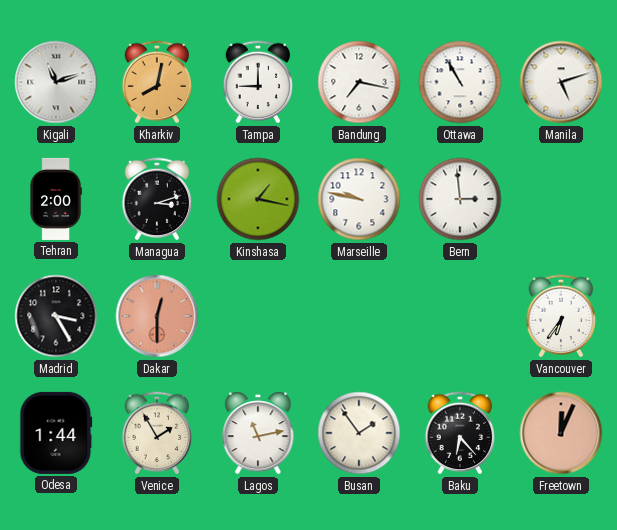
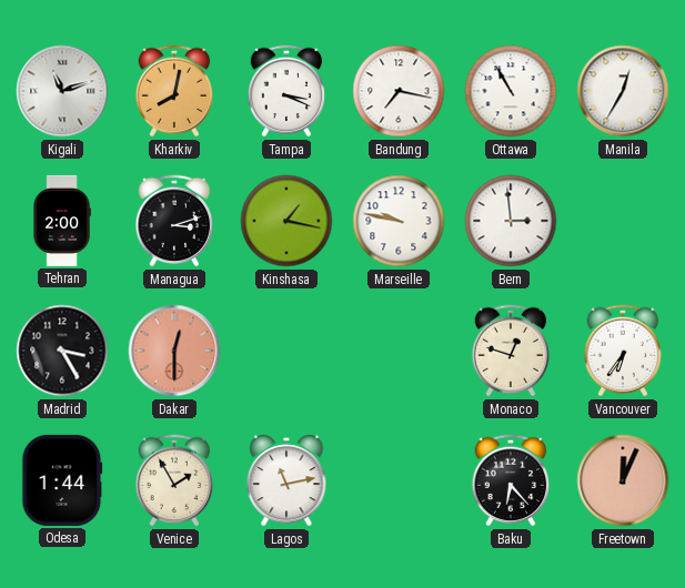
Tampa: 9:00 -> 3:19 (286, 91)
Manila: 5:12 -> 12:35 (623, 91)
Monaco: none -> 12:48 (511, 351)
Busan: 1:54 -> none (359, 433)
